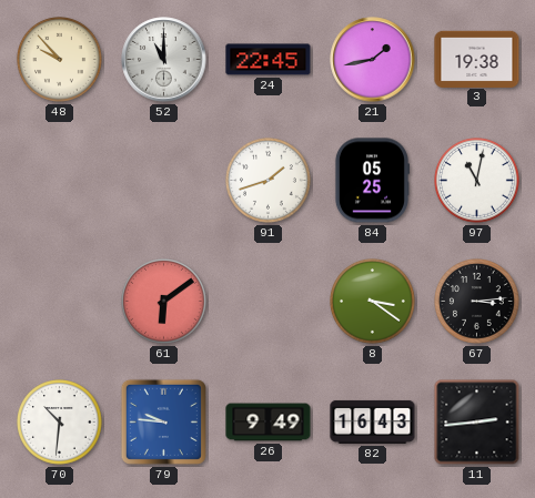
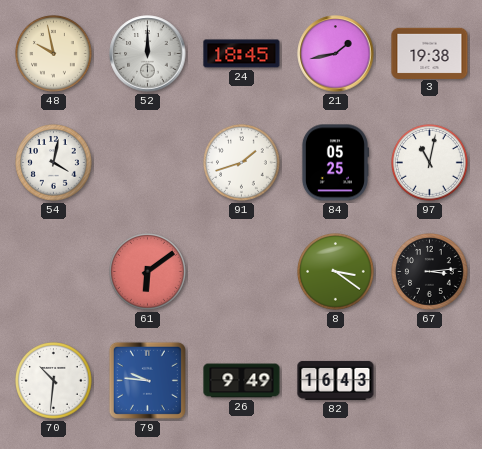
48: 9:53 -> 9:58 (54, 54)
52: 11:00 -> 12:00 (148, 54)
24: 22:45 -> 18:45 (242, 54)
54: none -> 4:02 (54, 163)
11: 2:44 -> none (477, 423)
